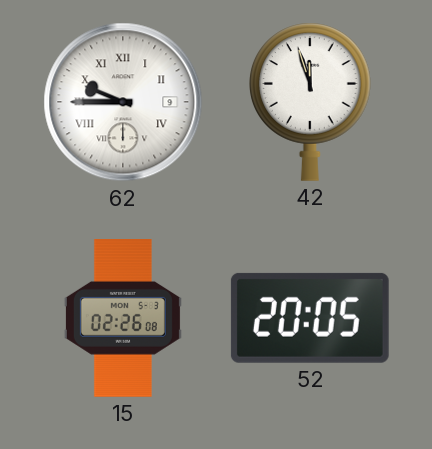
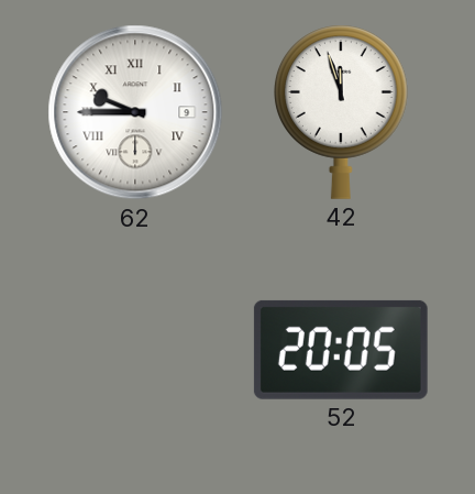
15: 02:26 -> none (123, 319)
